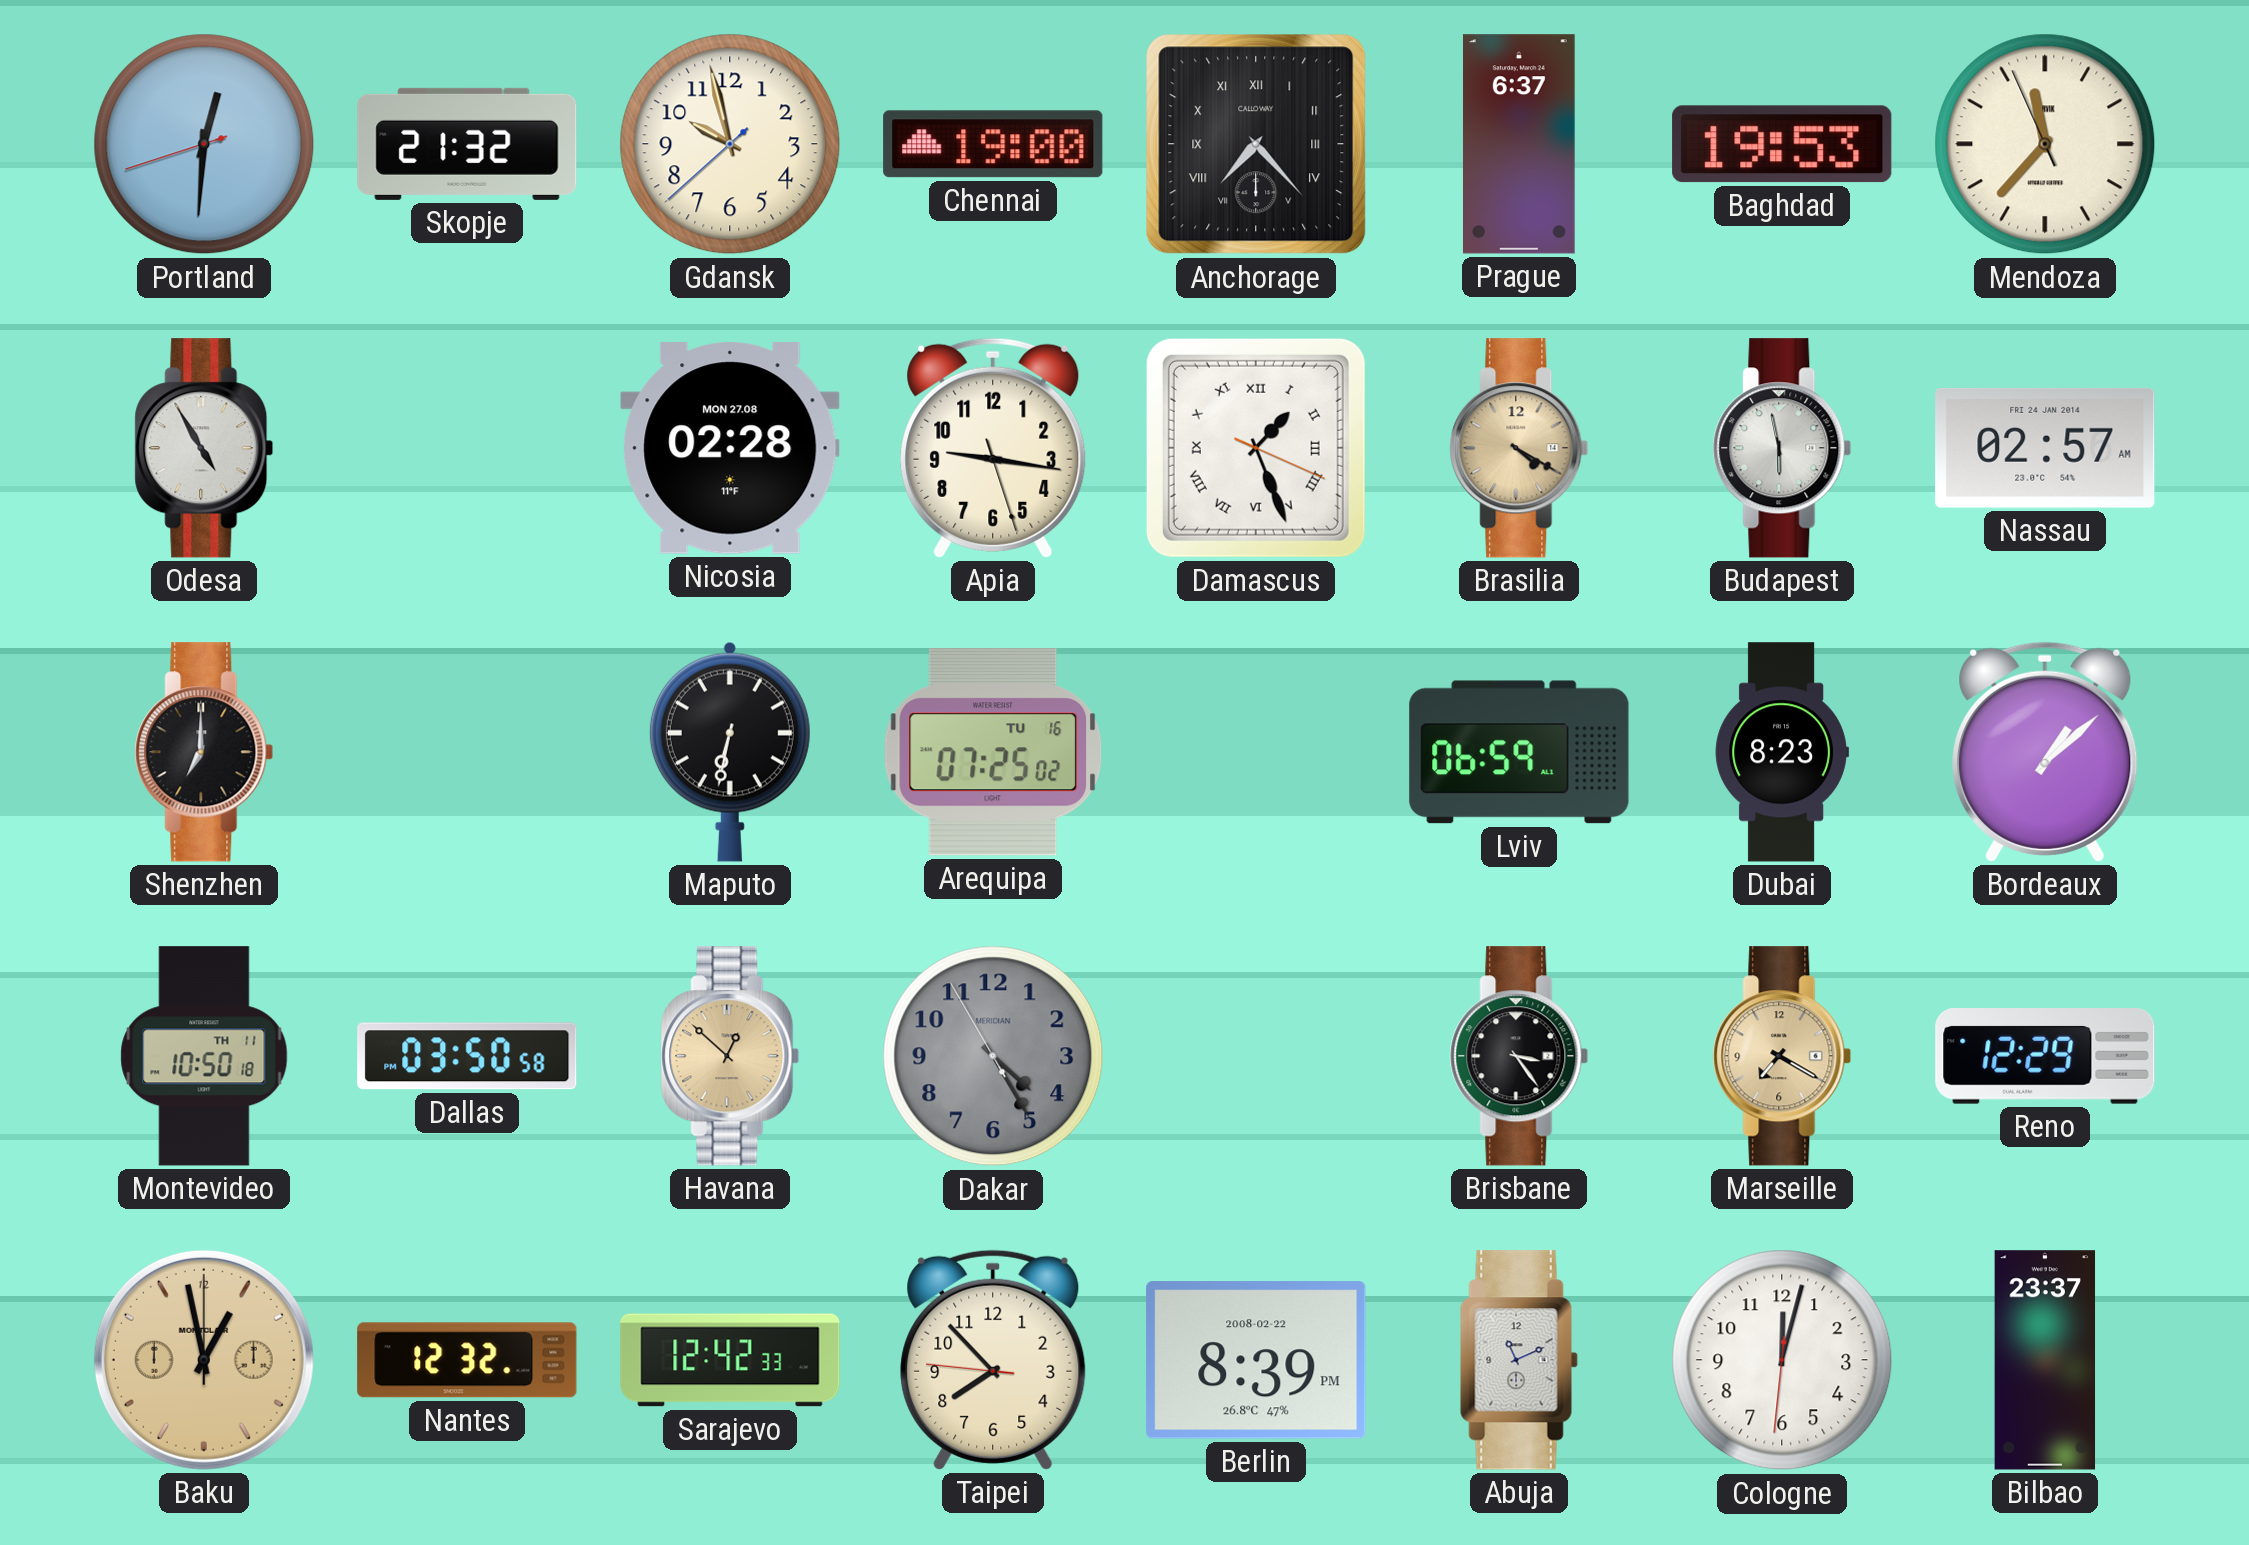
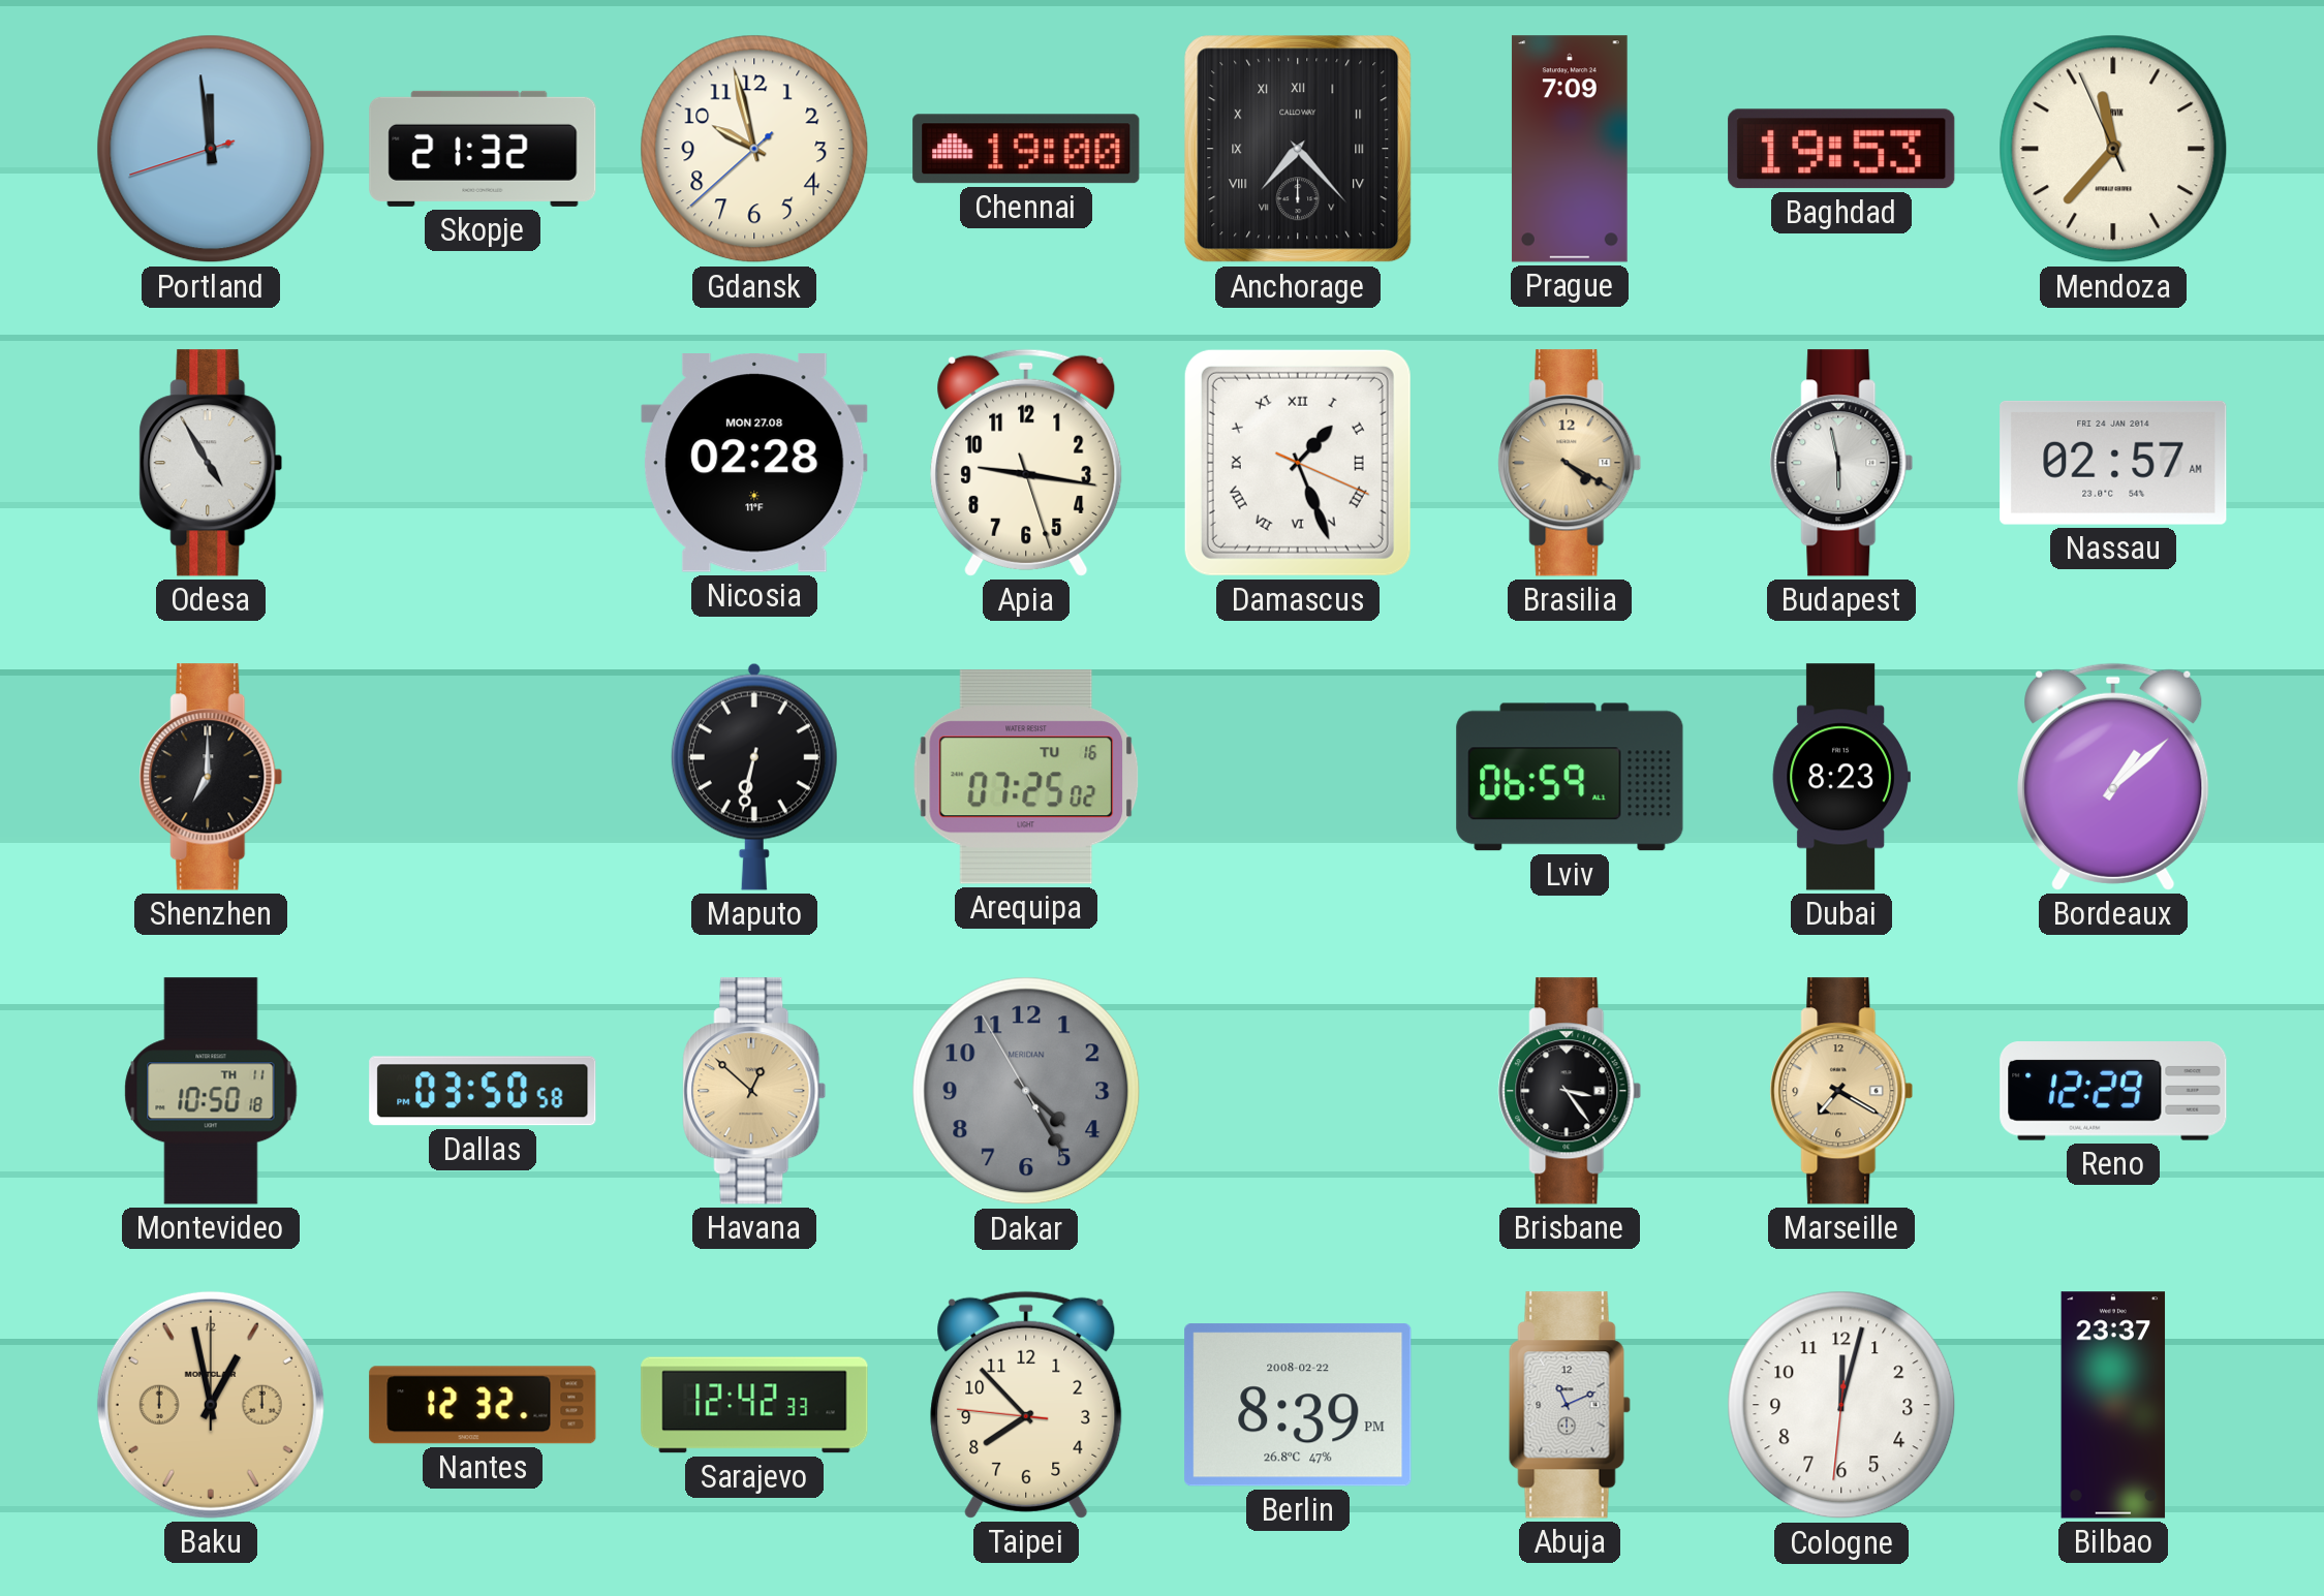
Portland: 12:30 -> 11:58 (211, 149)
Prague: 6:37 -> 7:09 (1570, 149)
